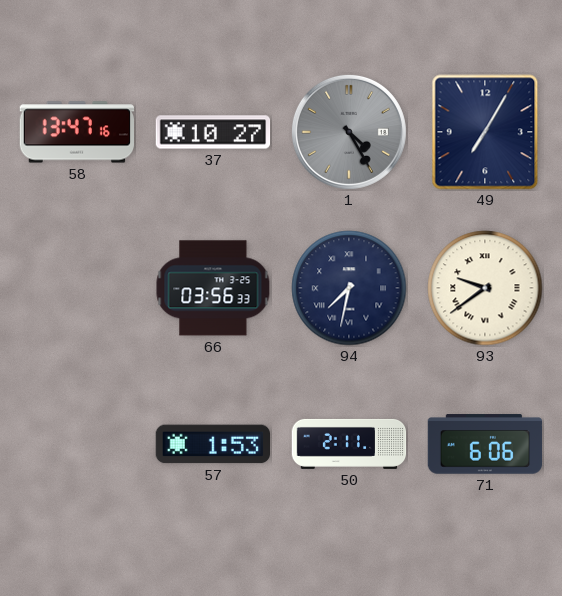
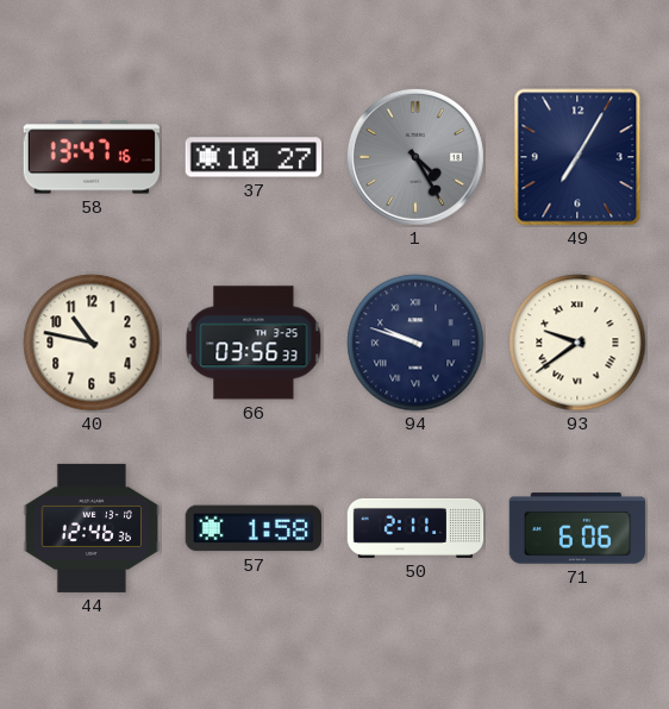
40: none -> 10:47 (92, 343)
94: 7:32 -> 9:48 (415, 343)
44: none -> 12:46 (92, 528)
57: 1:53 -> 1:58 (252, 528)
